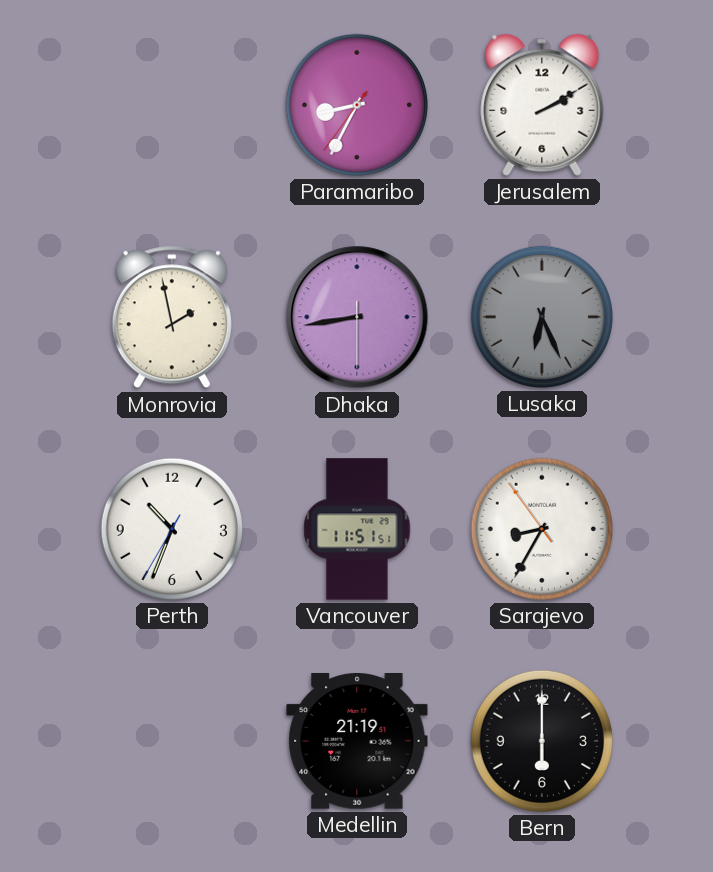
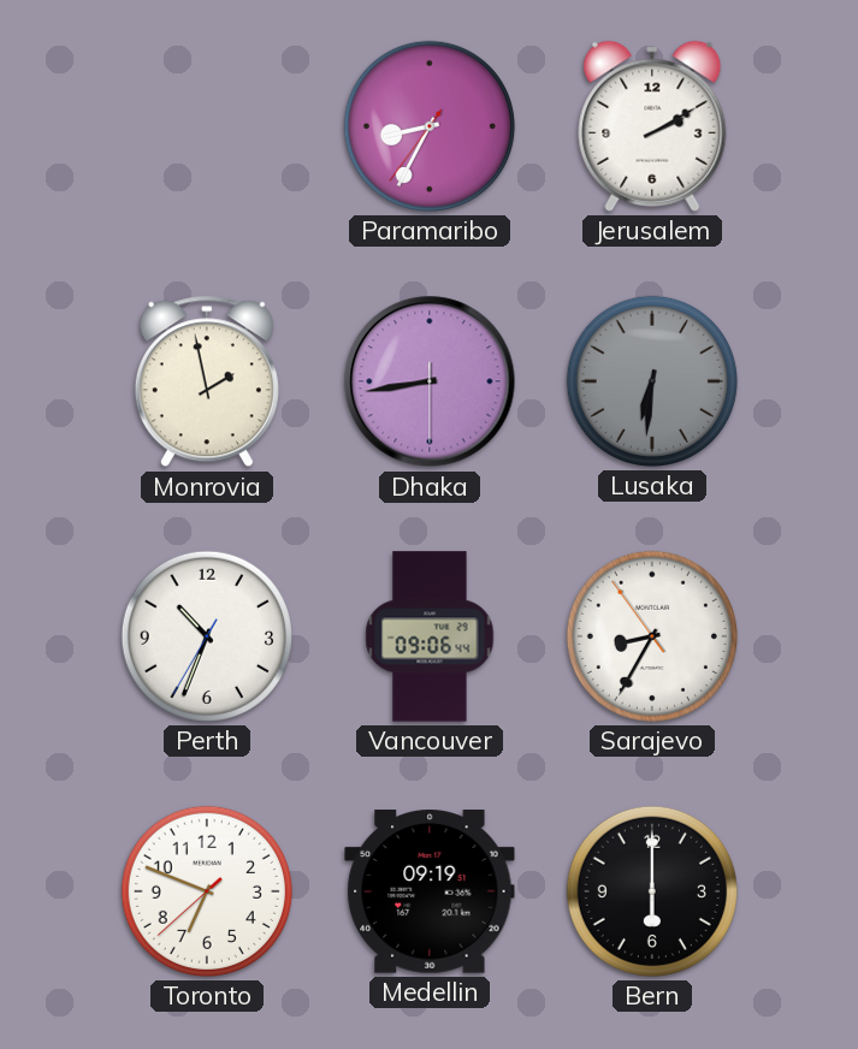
Lusaka: 6:26 -> 6:31 (652, 381)
Vancouver: 11:51 -> 09:06 (430, 636)
Toronto: none -> 6:48 (207, 891)
Medellin: 21:19 -> 09:19 (430, 893)
